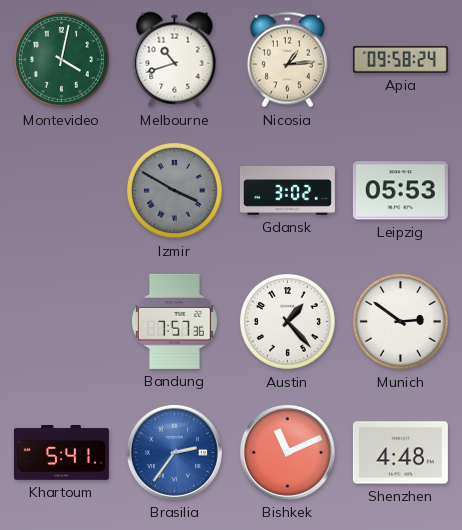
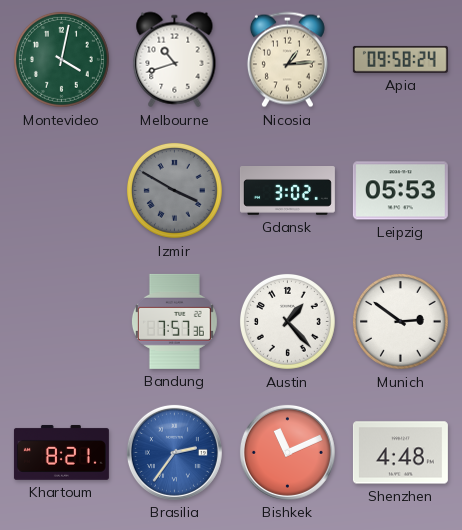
Khartoum: 5:41 -> 8:21 (61, 453)
